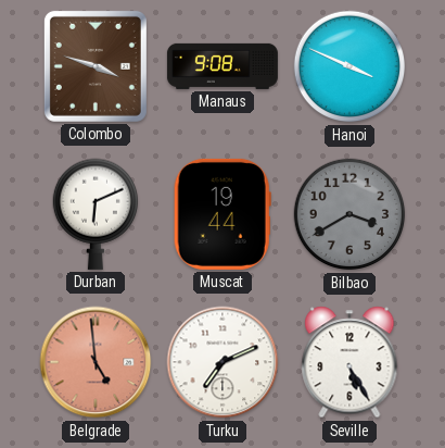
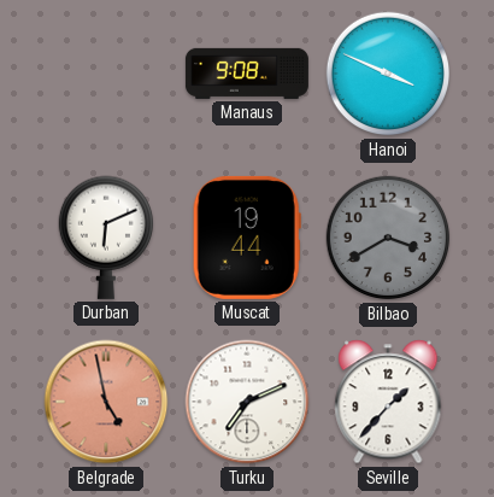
Colombo: 3:48 -> none (96, 66)
Belgrade: 4:59 -> 4:58 (106, 402)
Seville: 5:25 -> 1:37 (388, 402)
